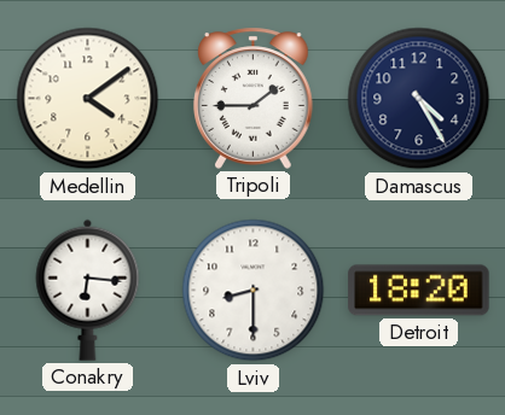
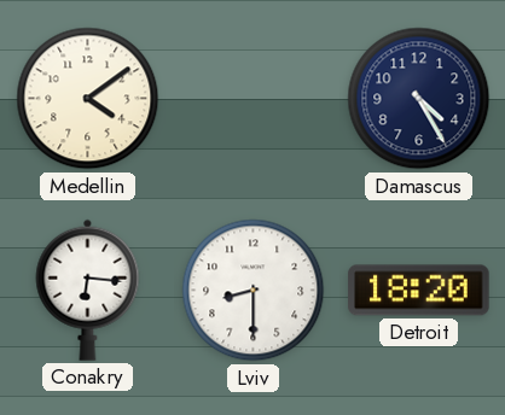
Tripoli: 1:45 -> none (254, 98)
